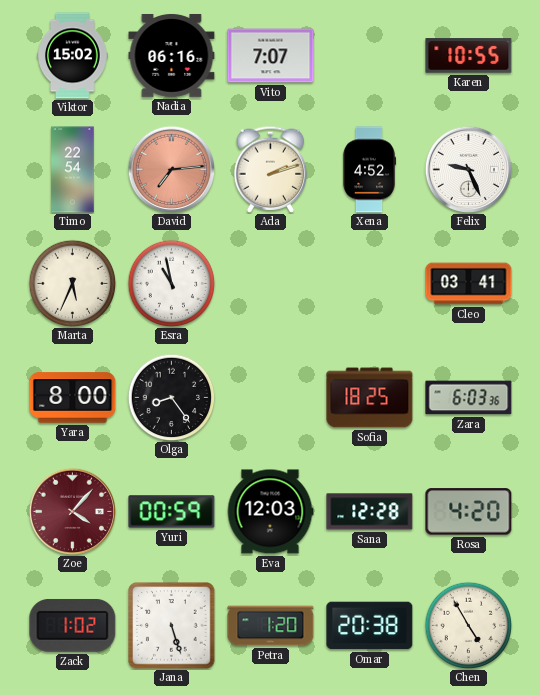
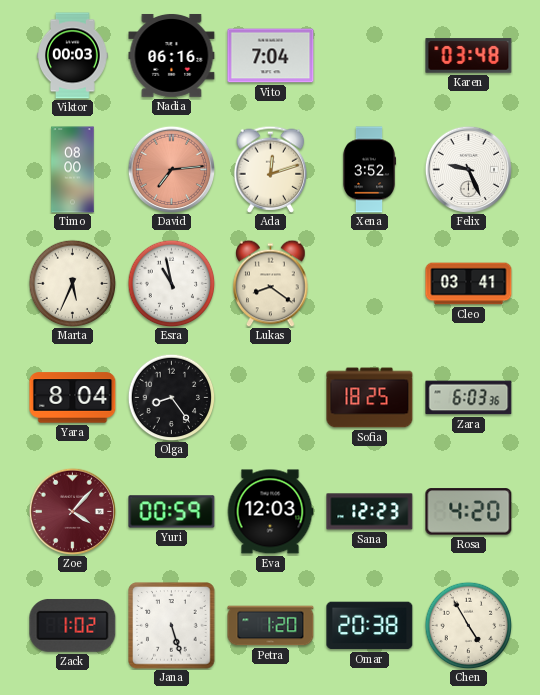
Viktor: 15:02 -> 00:03 (73, 56)
Vito: 7:07 -> 7:04 (271, 56)
Karen: 10:55 -> 03:48 (469, 56)
Timo: 22:54 -> 08:00 (73, 170)
Ada: 2:12 -> 12:12 (271, 169)
Xena: 4:52 -> 3:52 (369, 170)
Lukas: none -> 8:21 (271, 283)
Yara: 8:00 -> 8:04 (73, 398)
Sana: 12:28 -> 12:23 (370, 512)
